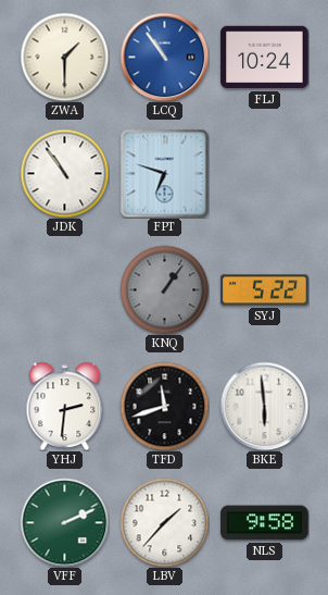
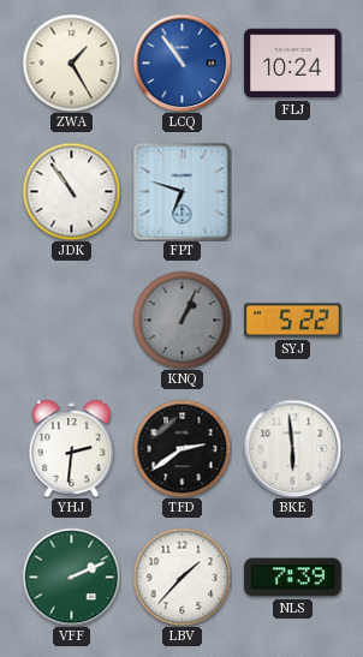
ZWA: 1:30 -> 1:25 (71, 62)
KNQ: 1:06 -> 1:04 (181, 319)
TFD: 11:42 -> 2:39 (181, 448)
NLS: 9:58 -> 7:39 (293, 578)
